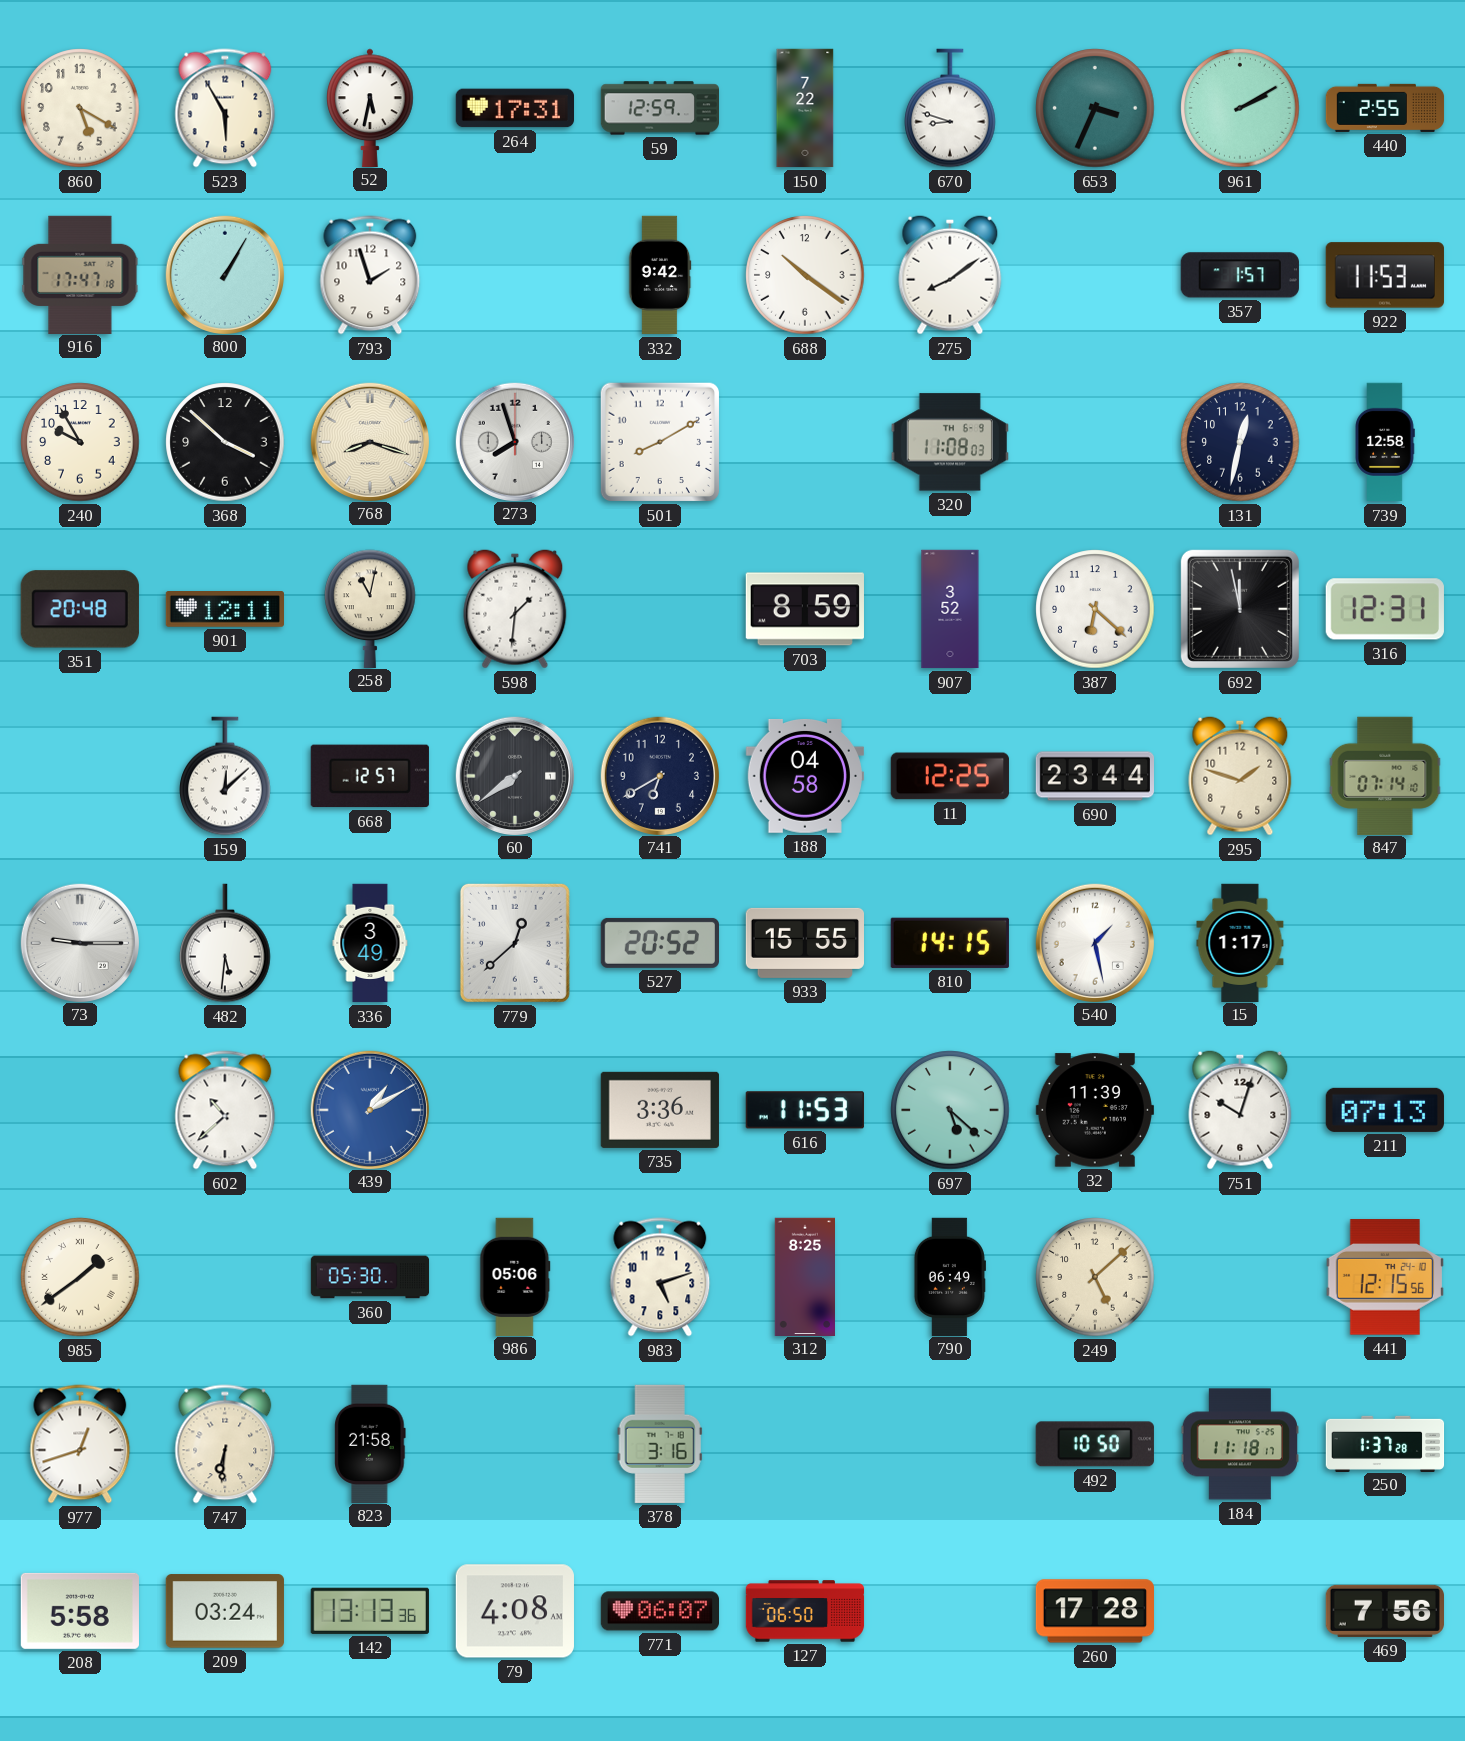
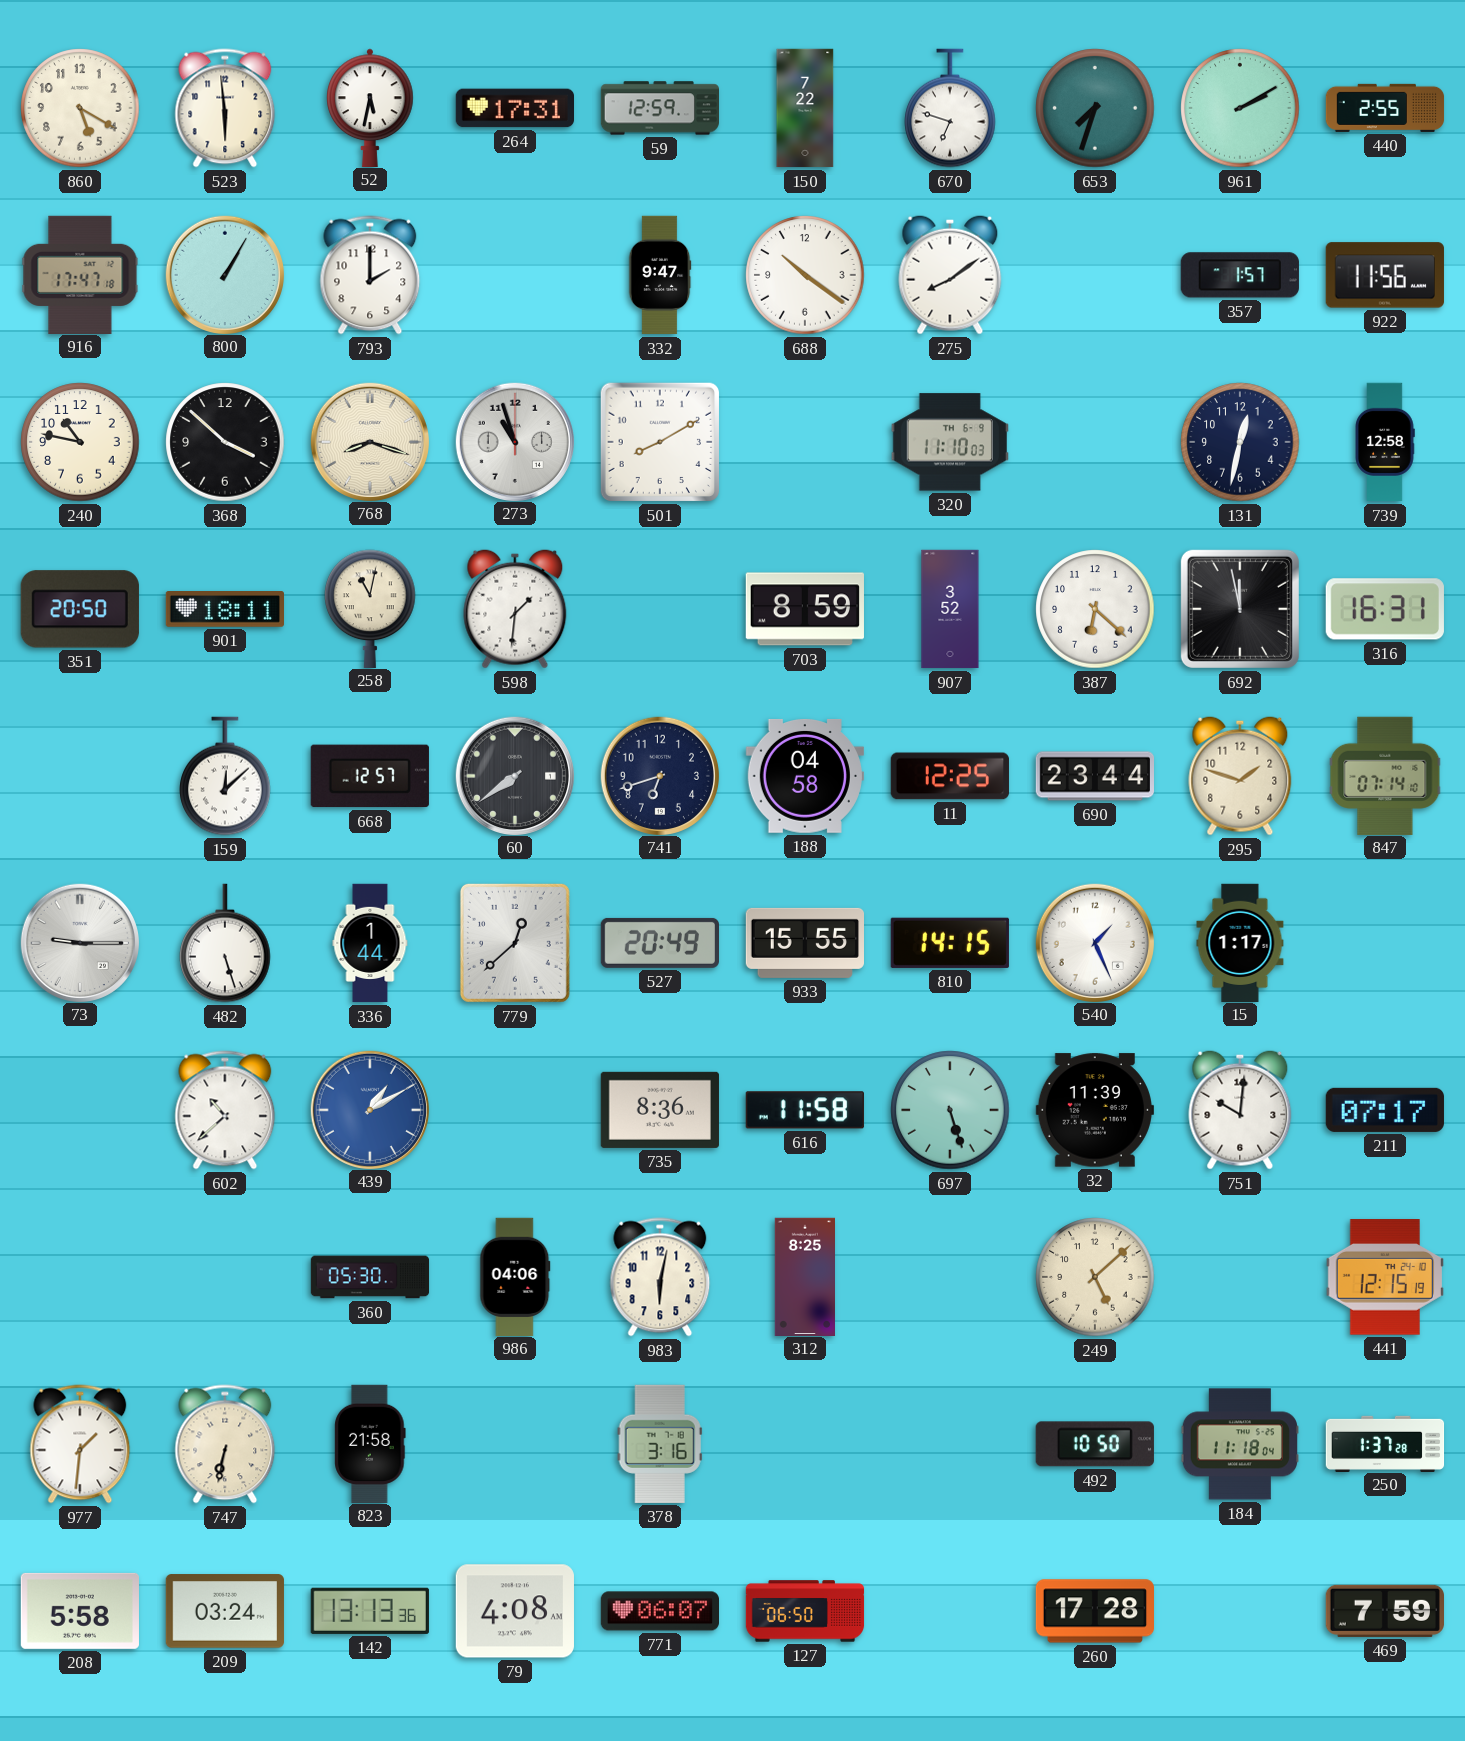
523: 5:55 -> 5:59 (225, 108)
670: 8:48 -> 6:48 (950, 108)
653: 3:34 -> 7:33 (1095, 108)
793: 1:57 -> 2:00 (370, 275)
332: 9:42 -> 9:47 (660, 275)
922: 11:53 -> 11:56 (1385, 275)
240: 9:55 -> 10:47 (80, 442)
273: 7:57 -> 10:57 (514, 441)
320: 11:08 -> 11:10 (950, 442)
351: 20:48 -> 20:50 (80, 609)
901: 12:11 -> 18:11 (224, 609)
316: 12:31 -> 16:31 (1385, 609)
741: 6:40 -> 6:42 (659, 775)
482: 5:31 -> 5:27 (225, 943)
336: 3:49 -> 1:44 (370, 943)
527: 20:52 -> 20:49 (659, 943)
540: 1:28 -> 1:26 (1094, 942)
735: 3:36 -> 8:36 (660, 1110)
616: 11:53 -> 11:58 (805, 1110)
697: 5:22 -> 5:27 (950, 1110)
751: 10:03 -> 10:01 (1240, 1110)
211: 07:13 -> 07:17 (1385, 1110)
985: 1:39 -> none (80, 1277)
986: 05:06 -> 04:06 (515, 1276)
983: 5:12 -> 6:02 (660, 1277)
790: 06:49 -> none (950, 1276)
441: 12:15:56 -> 12:15:19 (1385, 1277)
977: 12:42 -> 1:31 (80, 1444)
747: 6:31 -> 6:32 (225, 1444)
184: 11:18:17 -> 11:18:04 (1239, 1444)
469: 7:56 -> 7:59 (1384, 1611)
